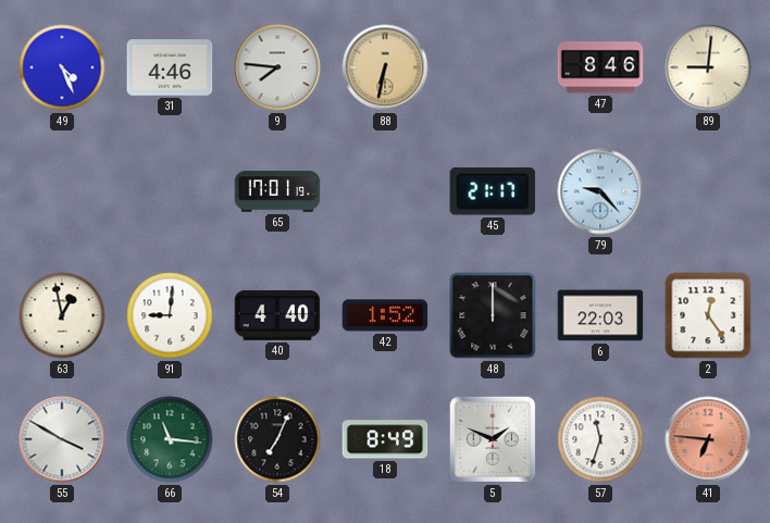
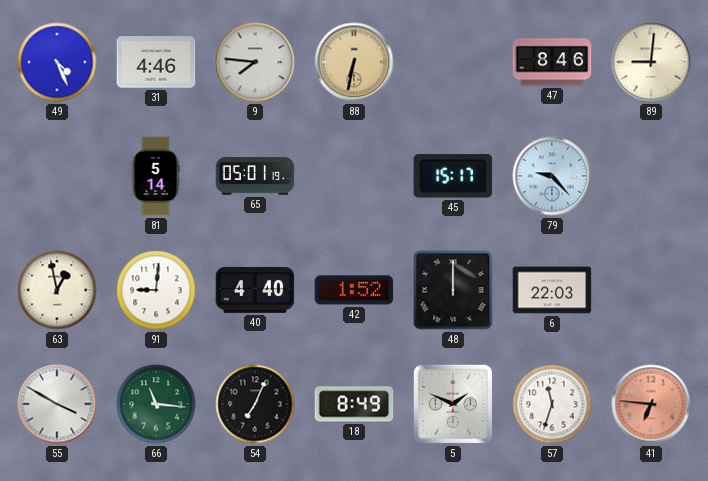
81: none -> 5:14 (156, 176)
65: 17:01 -> 05:01 (255, 176)
45: 21:17 -> 15:17 (453, 176)
2: 12:24 -> none (708, 315)
